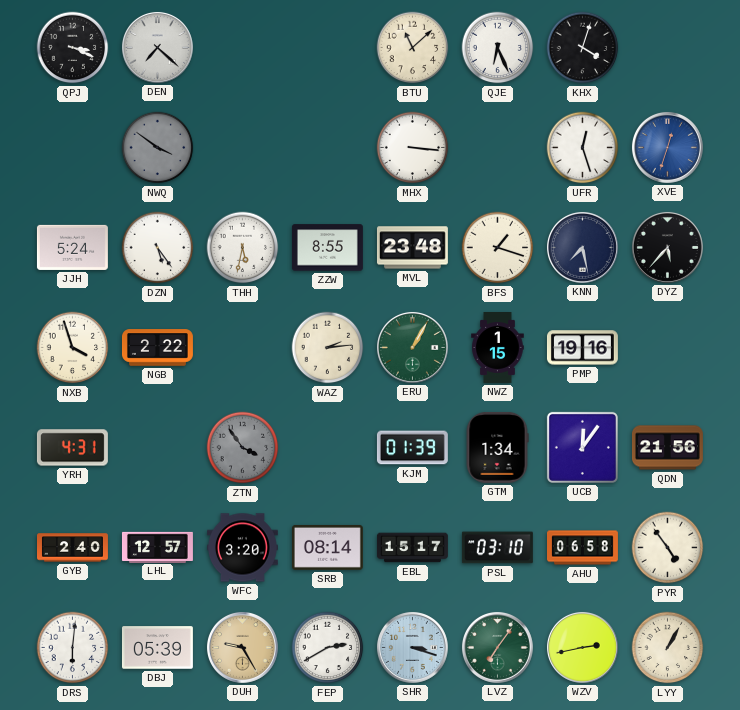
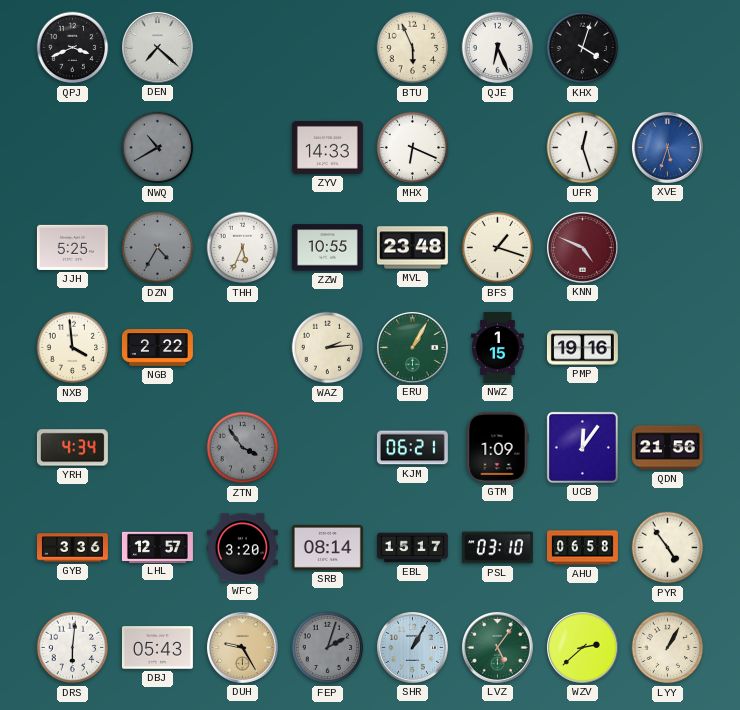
QPJ: 3:19 -> 3:41 (73, 48)
BTU: 11:08 -> 5:56 (413, 48)
NWQ: 3:51 -> 10:40 (158, 148)
ZYV: none -> 14:33 (327, 147)
MHX: 3:16 -> 6:19 (413, 148)
XVE: 12:33 -> 5:33 (667, 147)
JJH: 5:24 -> 5:25 (72, 247)
DZN: 5:24 -> 4:35 (158, 248)
DZN dial: white -> grey (158, 248)
THH: 5:32 -> 5:34 (243, 248)
ZZW: 8:55 -> 10:55 (327, 248)
KNN: 7:28 -> 4:49 (582, 247)
KNN dial: navy -> burgundy (582, 247)
DYZ: 5:37 -> none (667, 247)
NXB: 3:57 -> 3:59 (73, 348)
YRH: 4:31 -> 4:34 (72, 448)
KJM: 01:39 -> 06:21 (412, 448)
GTM: 1:34 -> 1:09 (497, 447)
GYB: 2:40 -> 3:36 (73, 548)
DBJ: 05:39 -> 05:43 (157, 648)
FEP: 2:40 -> 2:03 (328, 648)
FEP dial: white -> grey (328, 648)
SHR: 3:18 -> 1:05 (412, 647)
LVZ: 7:06 -> 5:06 (497, 647)
WZV: 2:43 -> 2:38 (582, 647)
